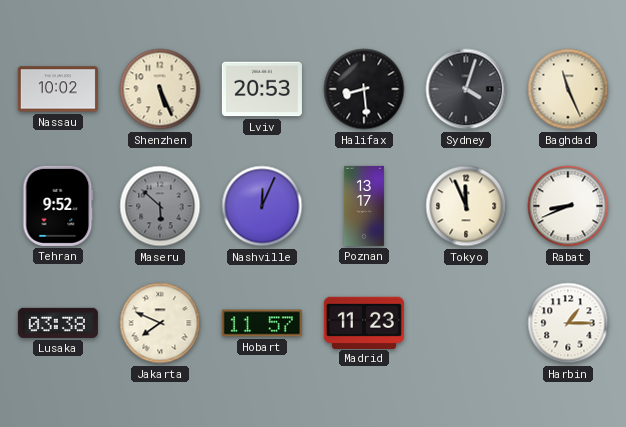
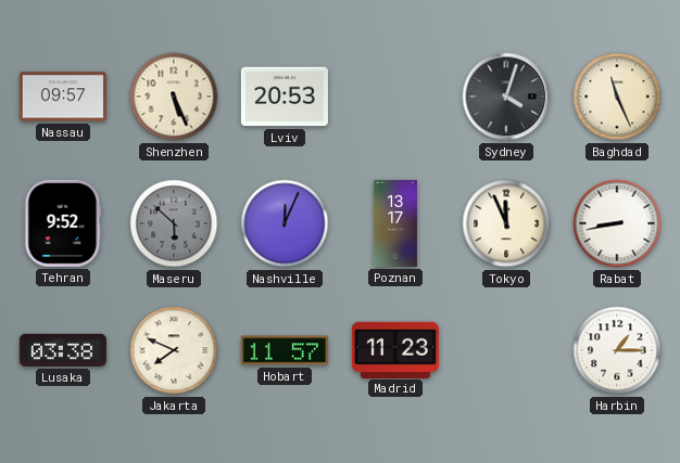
Nassau: 10:02 -> 09:57 (63, 97)
Halifax: 8:29 -> none (364, 89)
Rabat: 8:41 -> 8:43 (617, 223)
